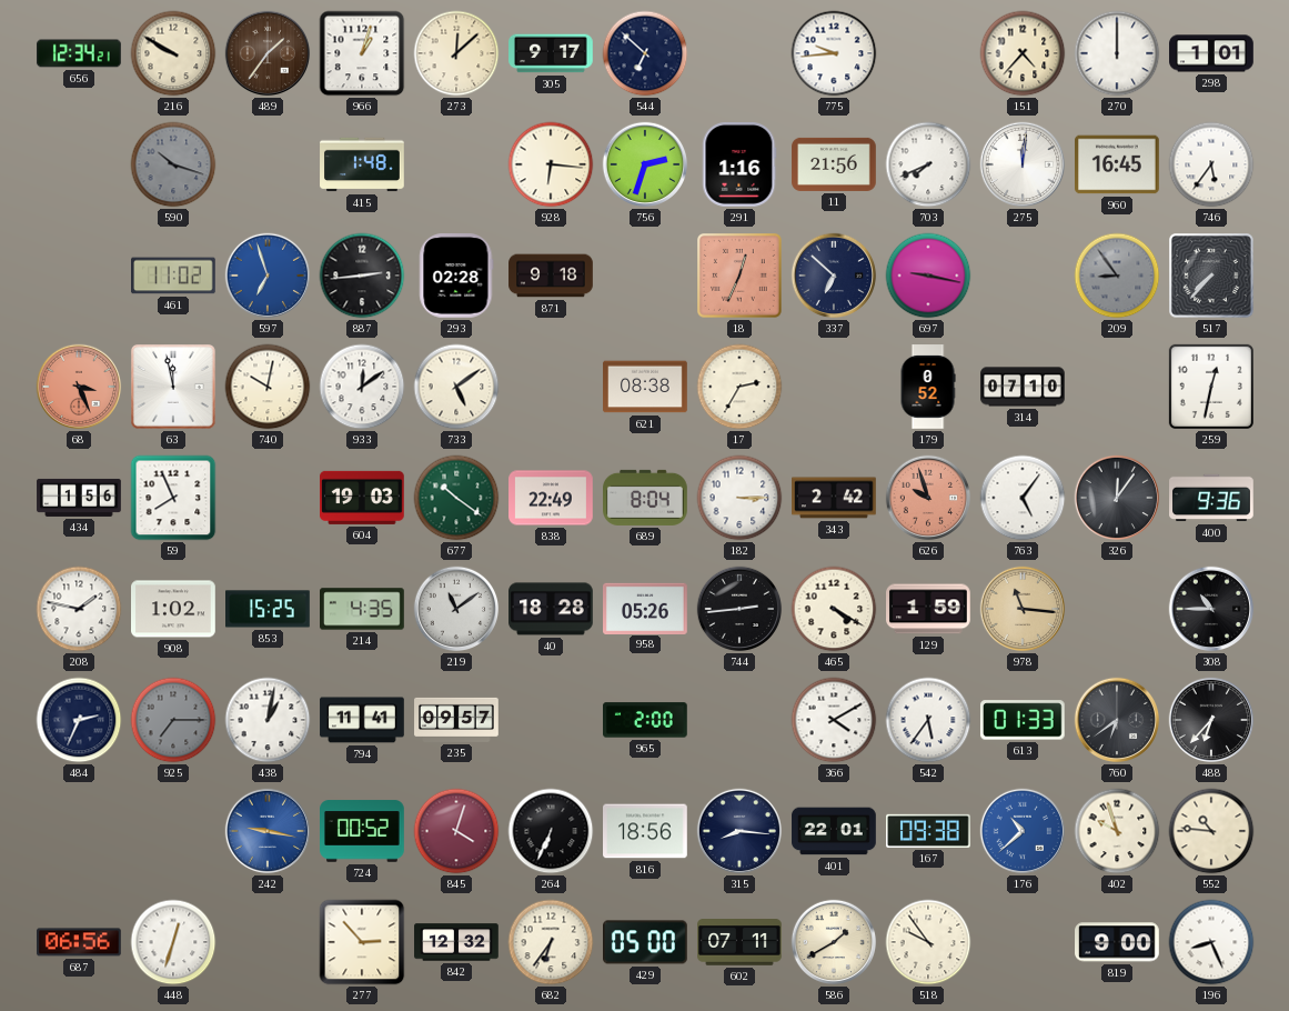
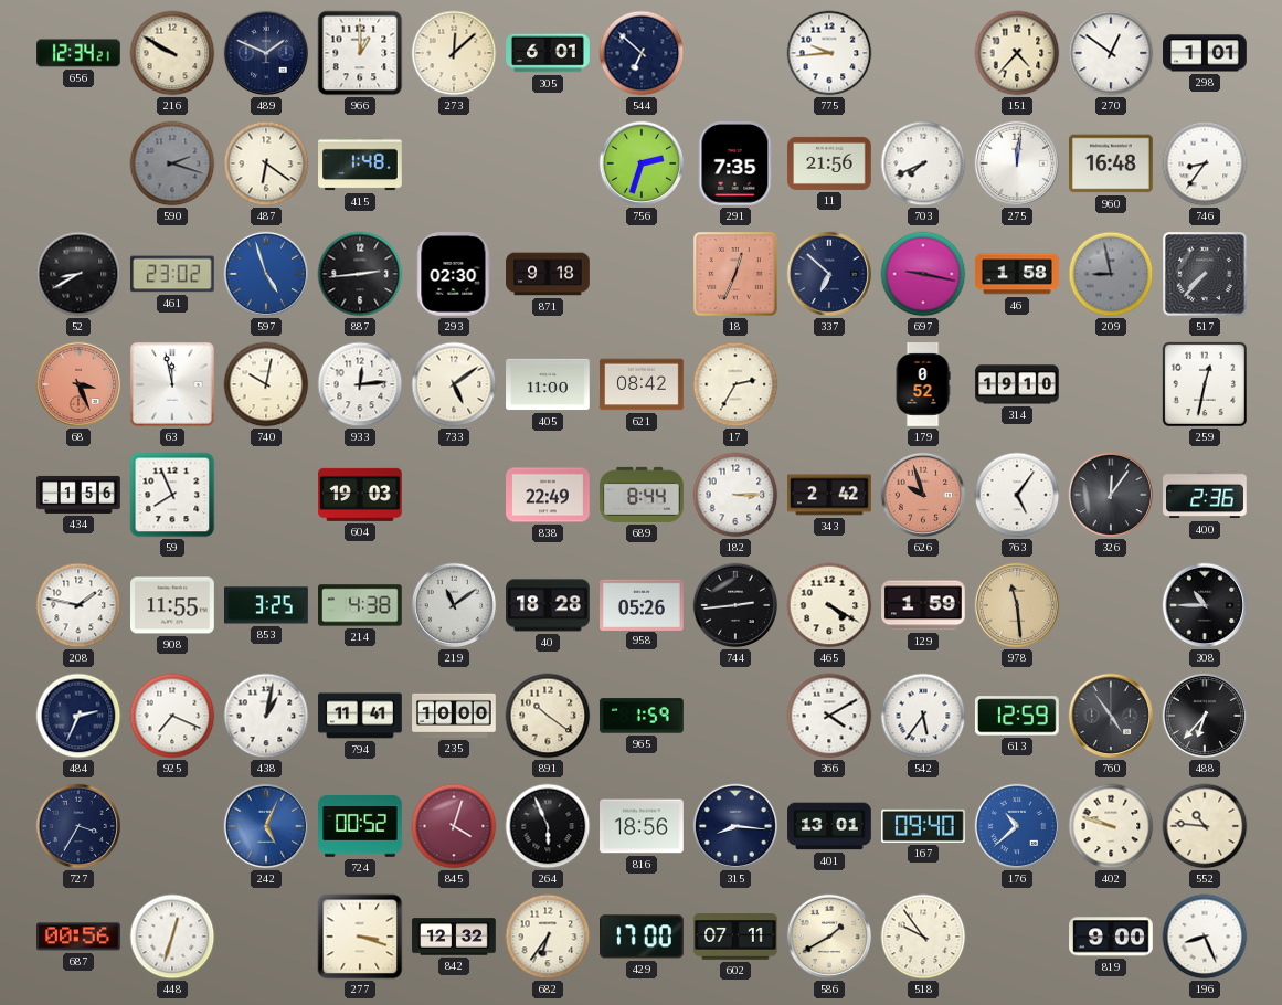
489: 1:36 -> 1:49 (266, 53)
489 dial: brown -> navy (266, 53)
966: 1:03 -> 1:00 (360, 53)
305: 9:17 -> 6:01 (549, 53)
270: 12:00 -> 12:51 (1111, 53)
590: 10:18 -> 2:18 (172, 163)
487: none -> 6:21 (266, 163)
928: 6:16 -> none (551, 164)
291: 1:16 -> 7:35 (735, 165)
960: 16:45 -> 16:48 (1112, 163)
746: 5:36 -> 8:36 (1205, 163)
52: none -> 8:40 (78, 274)
461: 11:02 -> 23:02 (173, 274)
597: 6:57 -> 4:57 (266, 274)
293: 02:28 -> 02:30 (454, 275)
46: none -> 1:58 (1017, 274)
209: 8:54 -> 8:58 (1111, 274)
933: 12:09 -> 12:14 (360, 384)
405: none -> 11:00 (548, 384)
621: 08:38 -> 08:42 (642, 384)
314: 07:10 -> 19:10 (1017, 384)
677: 10:21 -> none (456, 498)
689: 8:04 -> 8:44 (643, 495)
400: 9:36 -> 2:36 (1205, 495)
908: 1:02 -> 11:55 (173, 605)
853: 15:25 -> 3:25 (267, 605)
214: 4:35 -> 4:38 (360, 605)
978: 11:16 -> 11:29 (1017, 605)
925: 7:15 -> 7:19 (172, 716)
925 dial: grey -> white (172, 716)
235: 09:57 -> 10:00 (454, 716)
891: none -> 10:21 (548, 716)
965: 2:00 -> 1:59 (643, 716)
613: 01:33 -> 12:59 (1017, 716)
760: 6:39 -> 4:54 (1111, 716)
727: none -> 3:35 (78, 826)
242: 9:17 -> 5:04 (266, 826)
264: 6:34 -> 5:56 (548, 826)
401: 22:01 -> 13:01 (829, 826)
167: 09:38 -> 09:40 (924, 826)
402: 9:57 -> 9:48 (1111, 826)
687: 06:56 -> 00:56 (80, 937)
277: 2:53 -> 3:18 (360, 937)
429: 05:00 -> 17:00 (643, 937)
